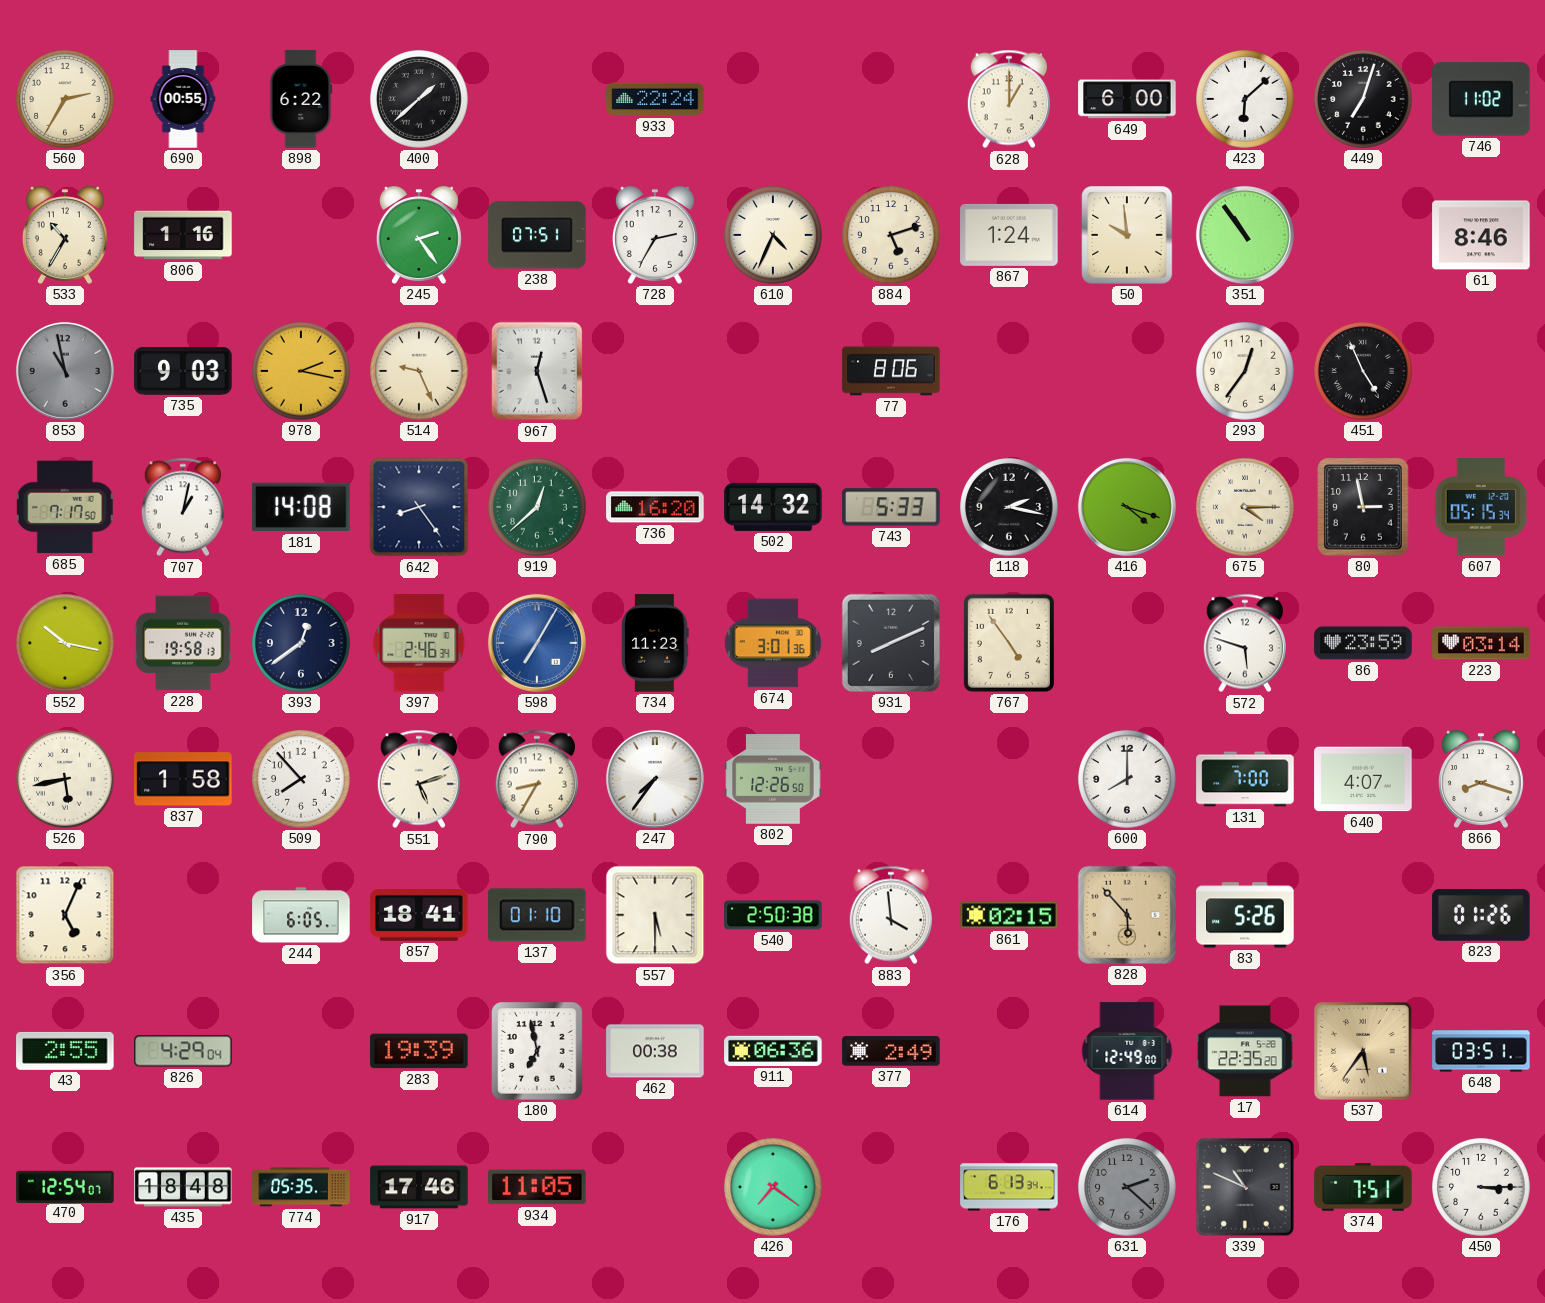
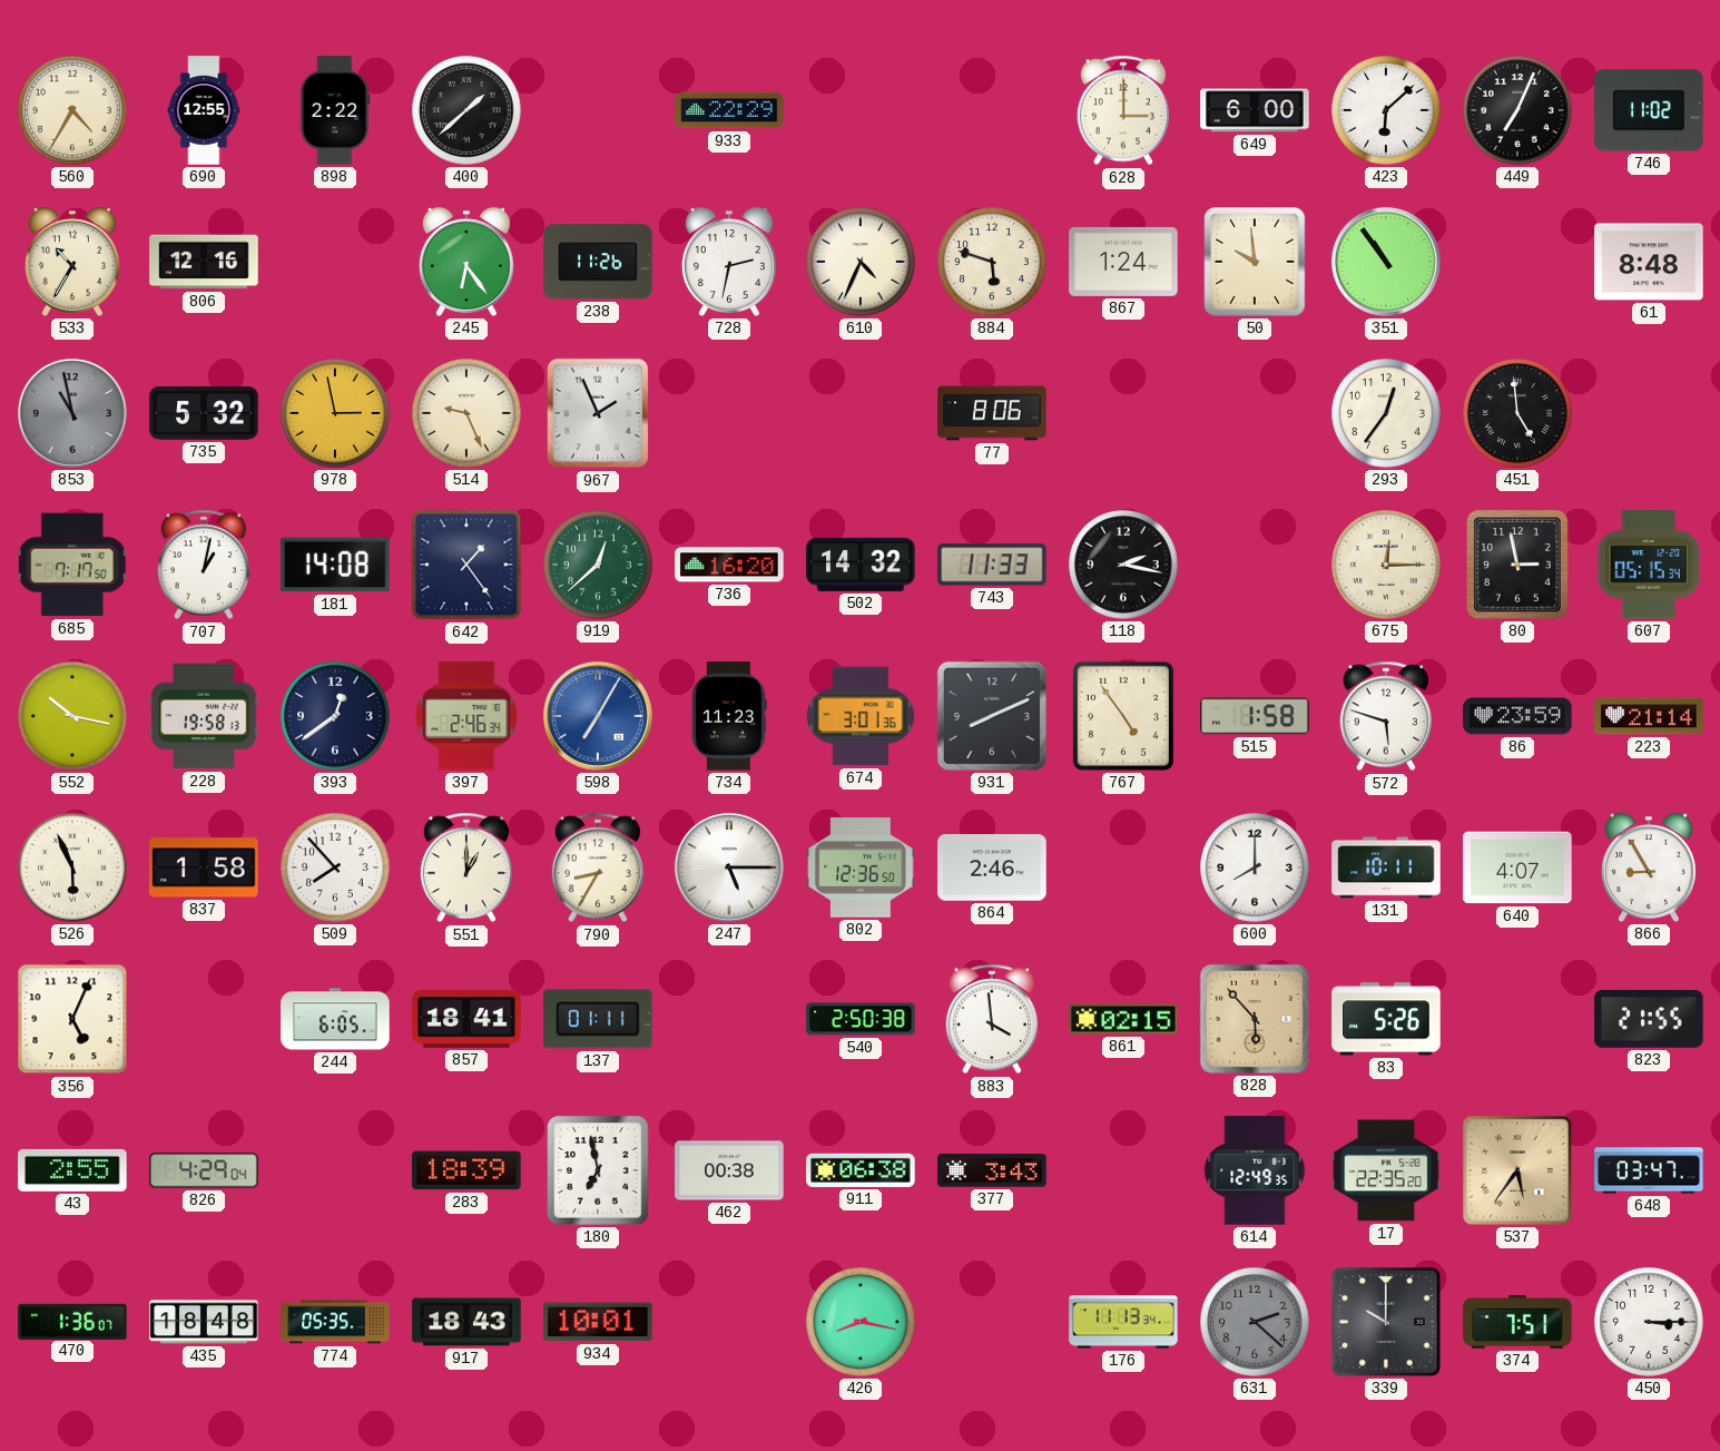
560: 2:35 -> 4:35 (72, 110)
690: 00:55 -> 12:55 (204, 110)
898: 6:22 -> 2:22 (335, 110)
933: 22:24 -> 22:29 (729, 110)
628: 1:00 -> 3:00 (1123, 110)
449: 7:03 -> 7:04 (1517, 110)
806: 1:16 -> 12:16 (204, 262)
245: 2:24 -> 6:24 (466, 262)
238: 07:51 -> 11:26 (598, 262)
728: 2:35 -> 2:32 (729, 262)
884: 5:12 -> 5:48 (992, 262)
61: 8:46 -> 8:48 (1649, 262)
735: 9:03 -> 5:32 (204, 414)
978: 2:17 -> 2:58 (335, 413)
967: 12:27 -> 1:56 (598, 413)
451: 4:56 -> 4:59 (1517, 413)
642: 8:24 -> 1:24 (466, 565)
743: 5:33 -> 11:33 (992, 565)
416: 4:18 -> none (1127, 507)
675: 4:15 -> 12:15 (1386, 565)
515: none -> 1:58 (1255, 716)
223: 03:14 -> 21:14 (1649, 716)
526: 5:43 -> 5:56 (72, 867)
551: 5:12 -> 1:00 (466, 867)
247: 7:36 -> 5:15 (729, 867)
802: 12:26 -> 12:36 (861, 867)
864: none -> 2:46 (992, 869)
131: 7:00 -> 10:11 (1386, 867)
866: 8:18 -> 8:55 (1649, 867)
137: 01:10 -> 01:11 (598, 1019)
557: 5:30 -> none (655, 915)
823: 01:26 -> 21:55 (1649, 1019)
283: 19:39 -> 18:39 (466, 1170)
911: 06:36 -> 06:38 (861, 1170)
377: 2:49 -> 3:43 (992, 1170)
614: 12:49:00 -> 12:49:35 (1255, 1170)
648: 03:51 -> 03:47 (1649, 1170)
470: 12:54 -> 1:36 (72, 1321)
917: 17:46 -> 18:43 (466, 1322)
934: 11:05 -> 10:01 (598, 1322)
426: 7:21 -> 8:17 (861, 1322)
176: 6:13 -> 11:13 (1123, 1322)
339: 10:49 -> 10:00 (1386, 1323)
